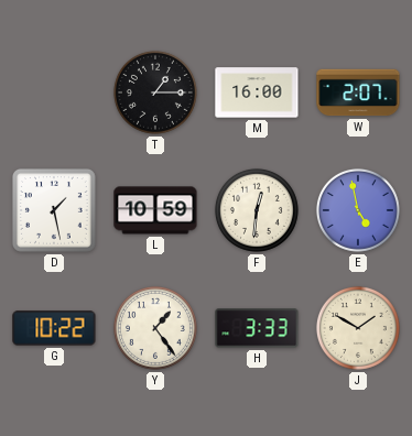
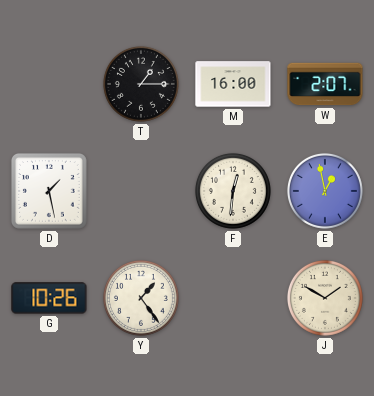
L: 10:59 -> none (155, 210)
E: 4:58 -> 12:58 (325, 191)
G: 10:22 -> 10:26 (49, 298)
H: 3:33 -> none (257, 328)
